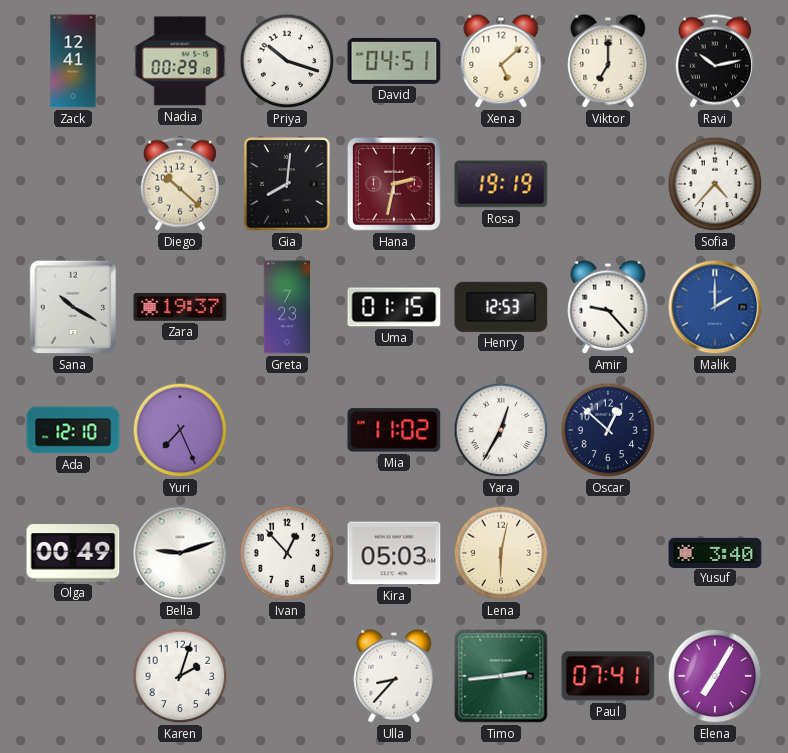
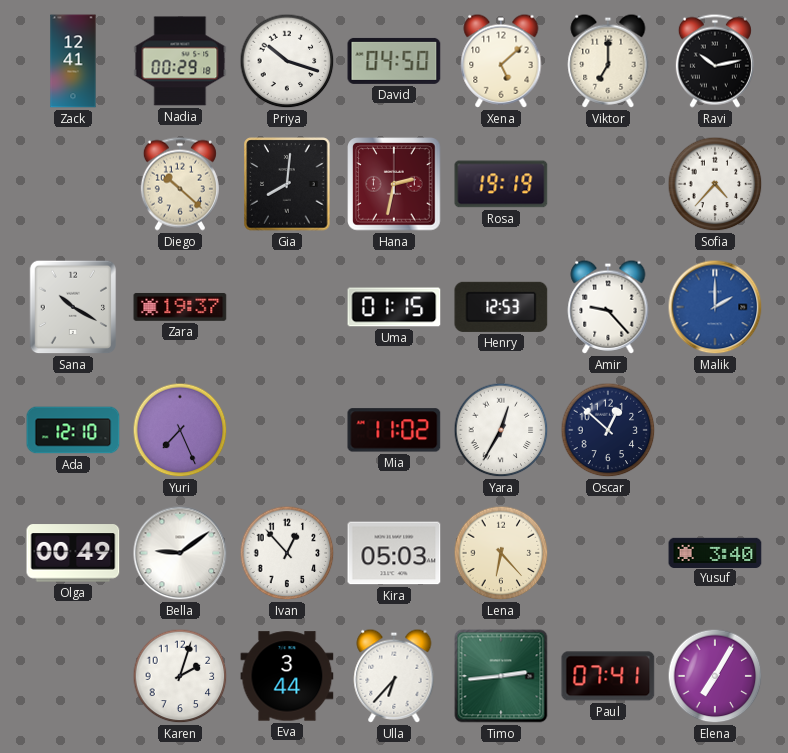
David: 04:51 -> 04:50 (394, 61)
Greta: 7:23 -> none (287, 307)
Bella: 9:12 -> 9:09 (180, 553)
Lena: 6:02 -> 6:23 (501, 553)
Eva: none -> 3:44 (287, 676)
Ulla: 8:37 -> 6:37 (394, 676)
